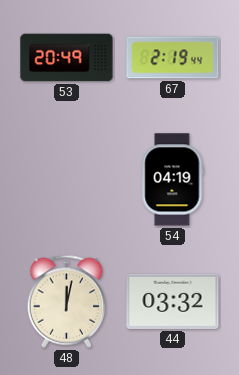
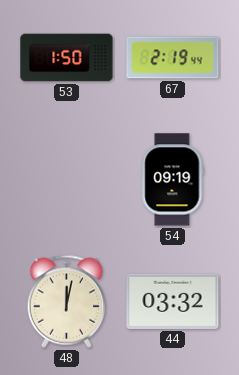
53: 20:49 -> 1:50 (67, 58)
54: 04:19 -> 09:19 (173, 180)
